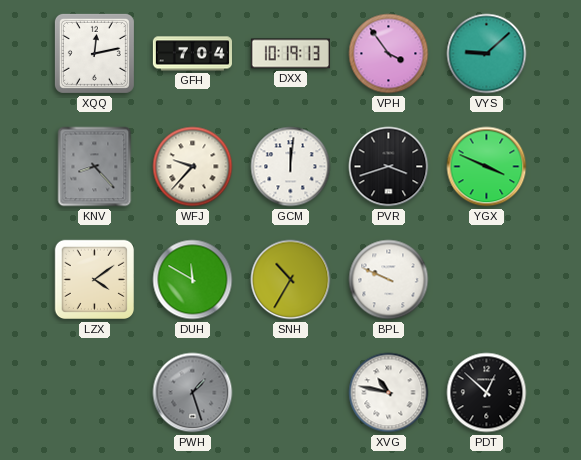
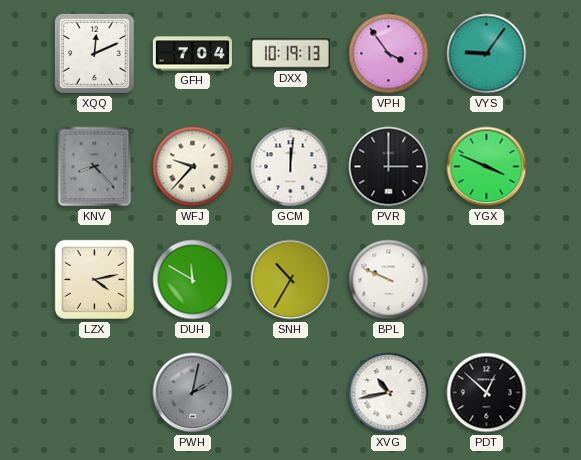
XQQ: 12:13 -> 12:11 (94, 53)
VYS: 9:08 -> 9:06 (487, 54)
PVR: 3:42 -> 3:00 (389, 167)
LZX: 4:09 -> 4:13 (95, 280)
PWH: 1:27 -> 2:02 (193, 393)
XVG: 10:47 -> 10:43 (389, 393)
